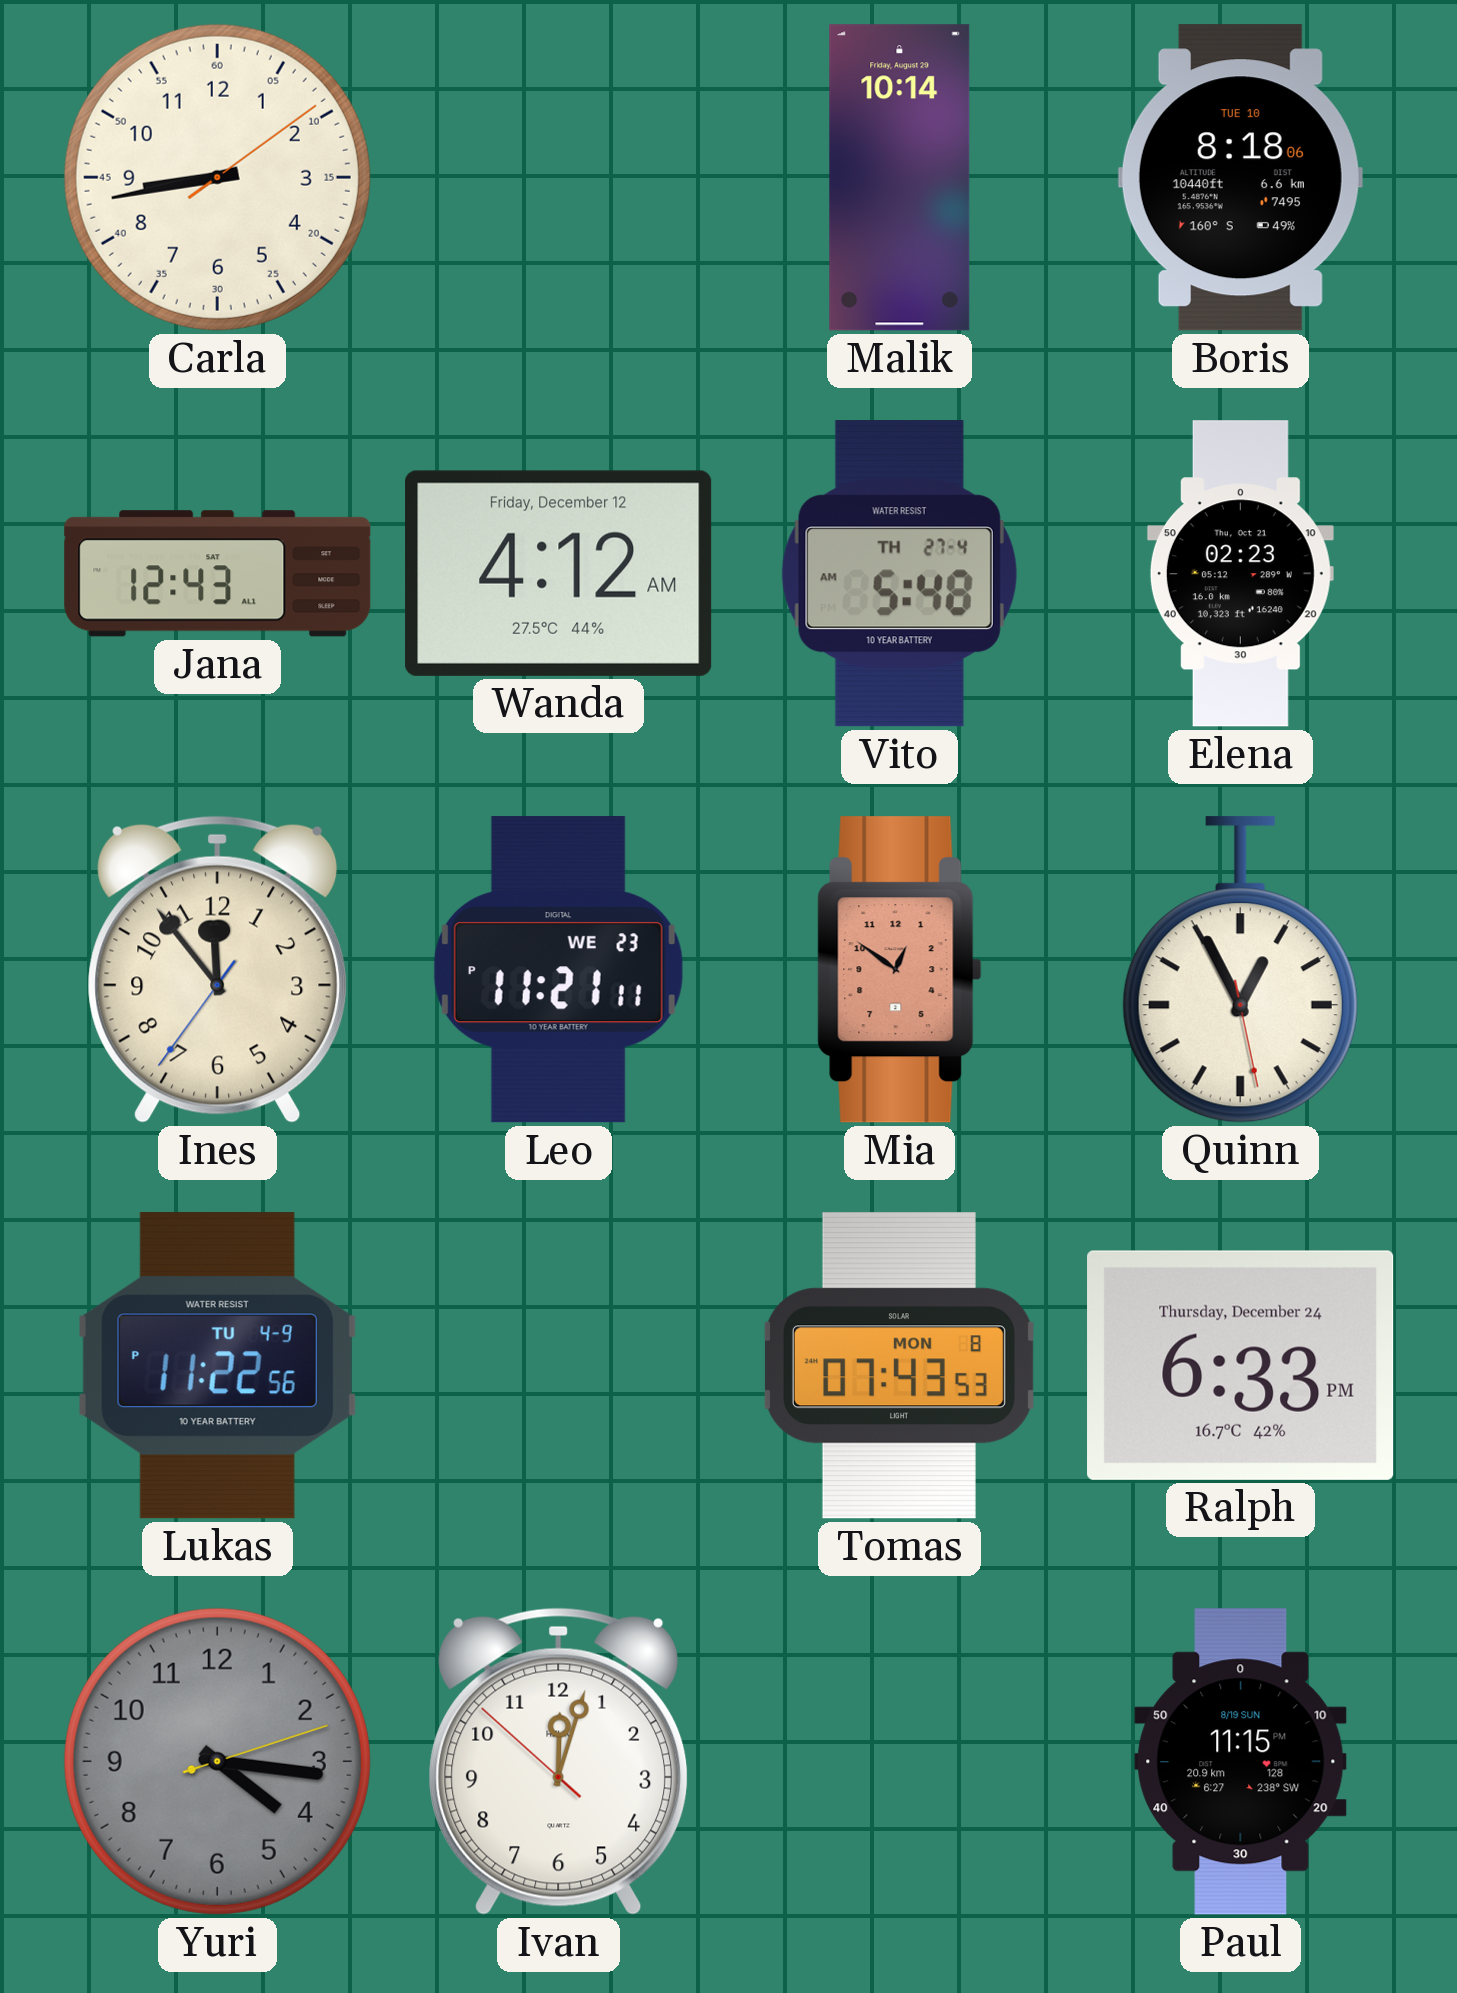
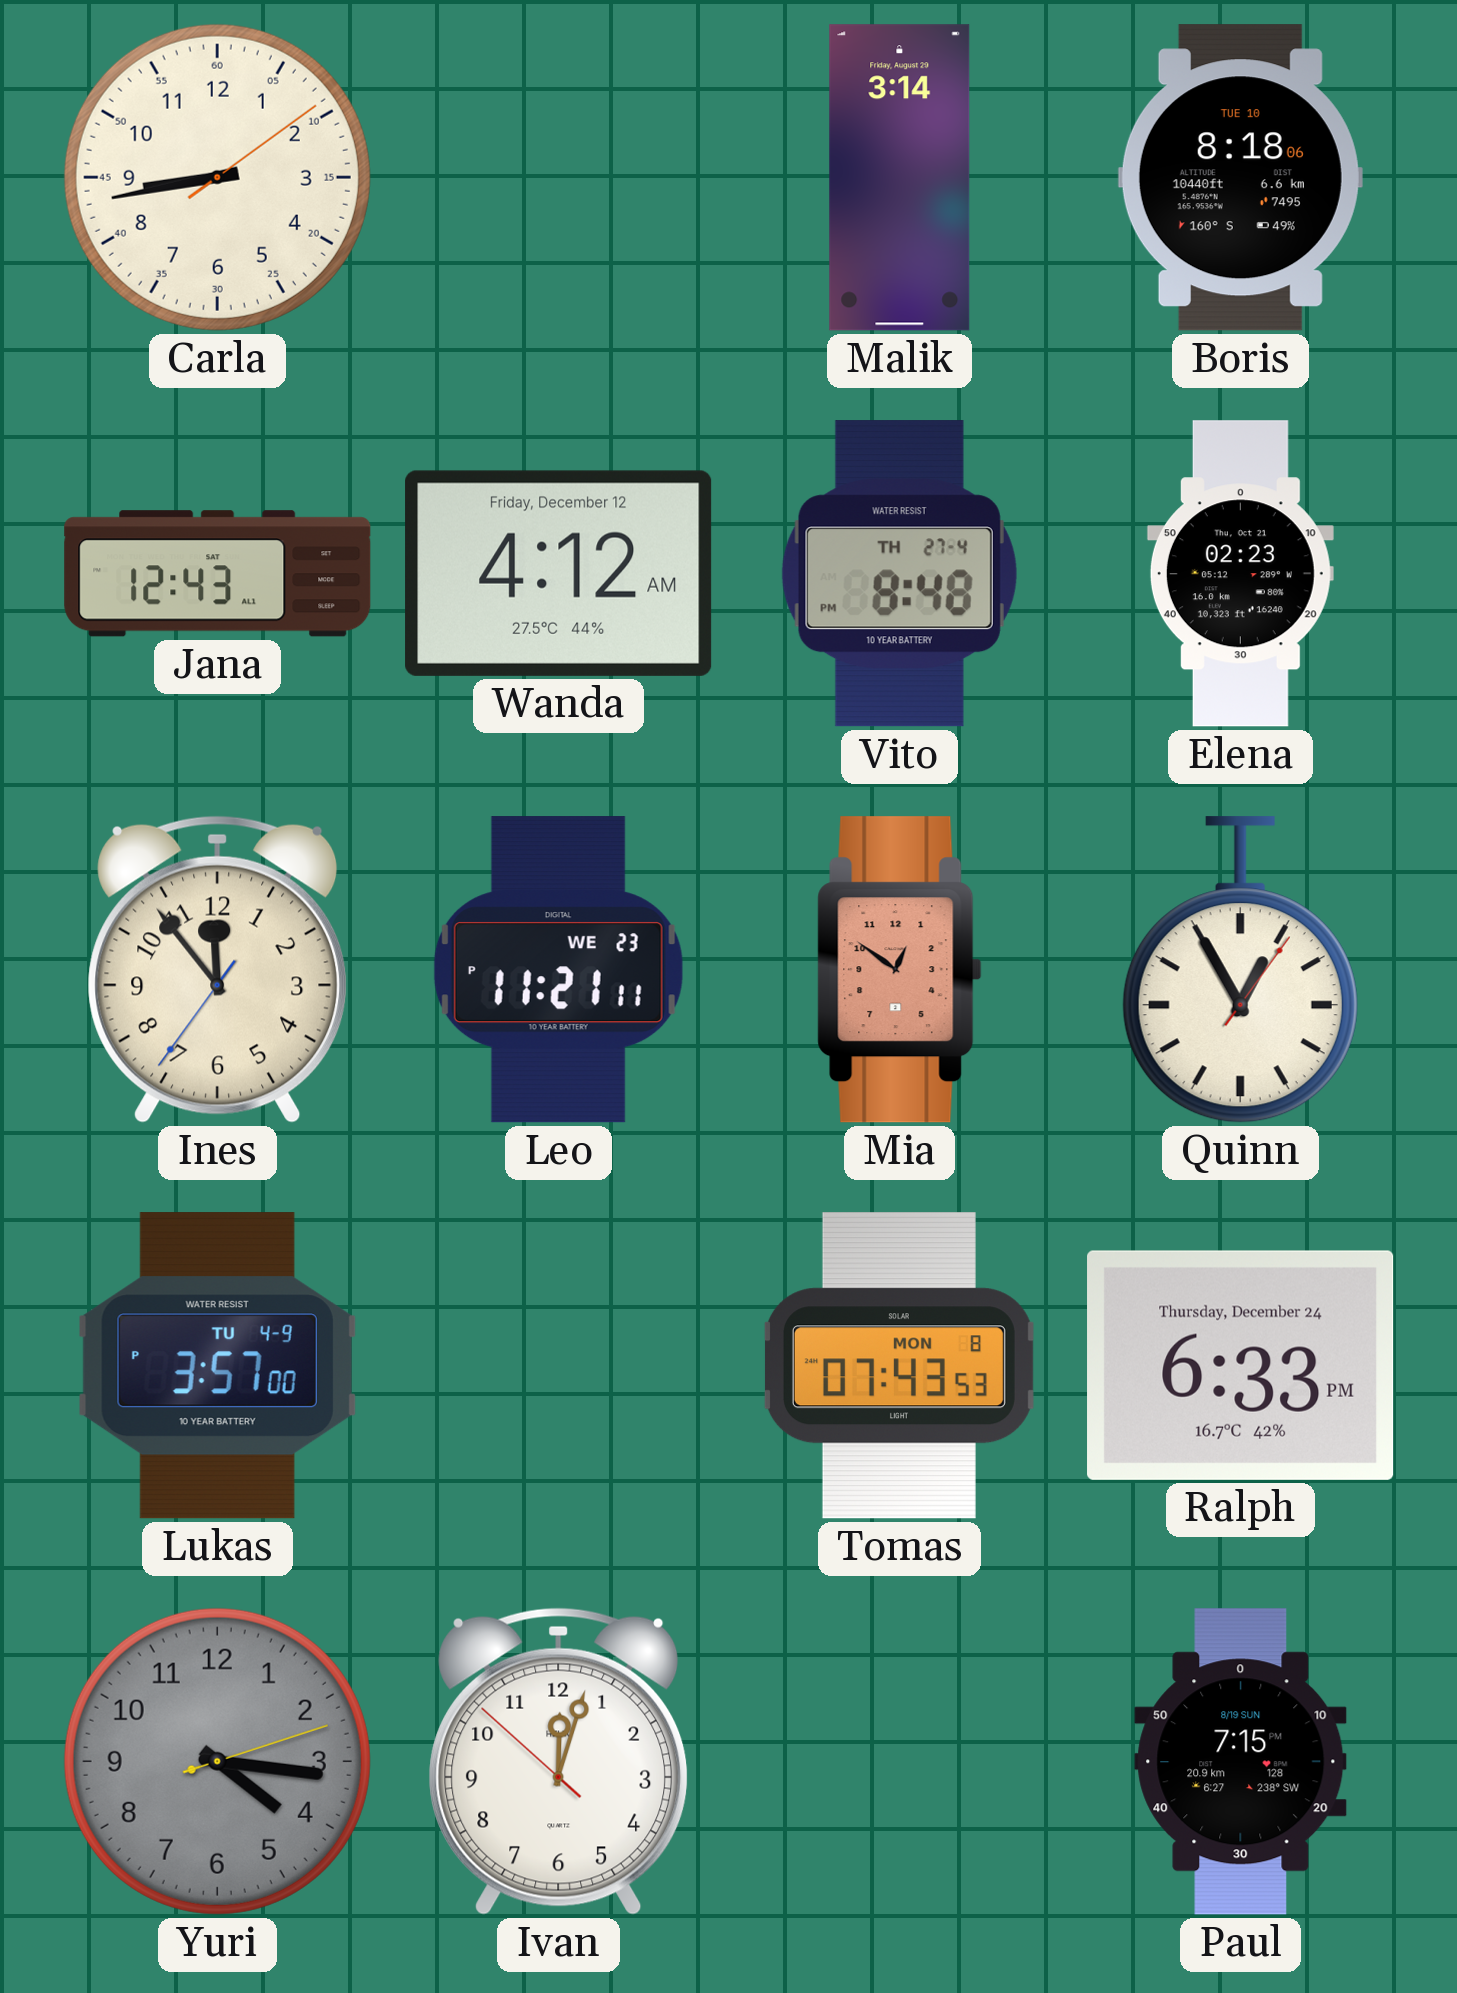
Malik: 10:14 -> 3:14 (900, 178)
Vito: 5:48 -> 8:48 (899, 574)
Quinn: 12:55:28 -> 12:55:06 (1240, 970)
Lukas: 11:22 -> 3:57 (217, 1366)
Paul: 11:15 -> 7:15 (1241, 1762)
